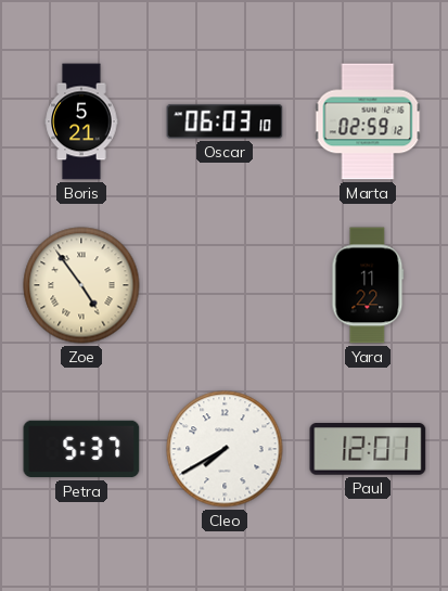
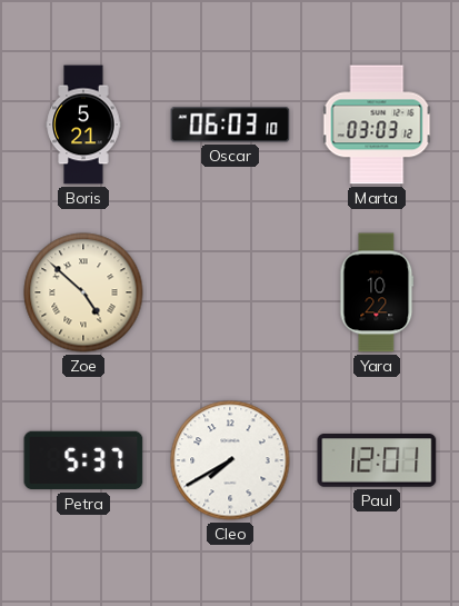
Marta: 02:59 -> 03:03 (377, 125)
Zoe: 4:54 -> 4:52 (83, 292)
Yara: 11:22 -> 10:22 (377, 292)
